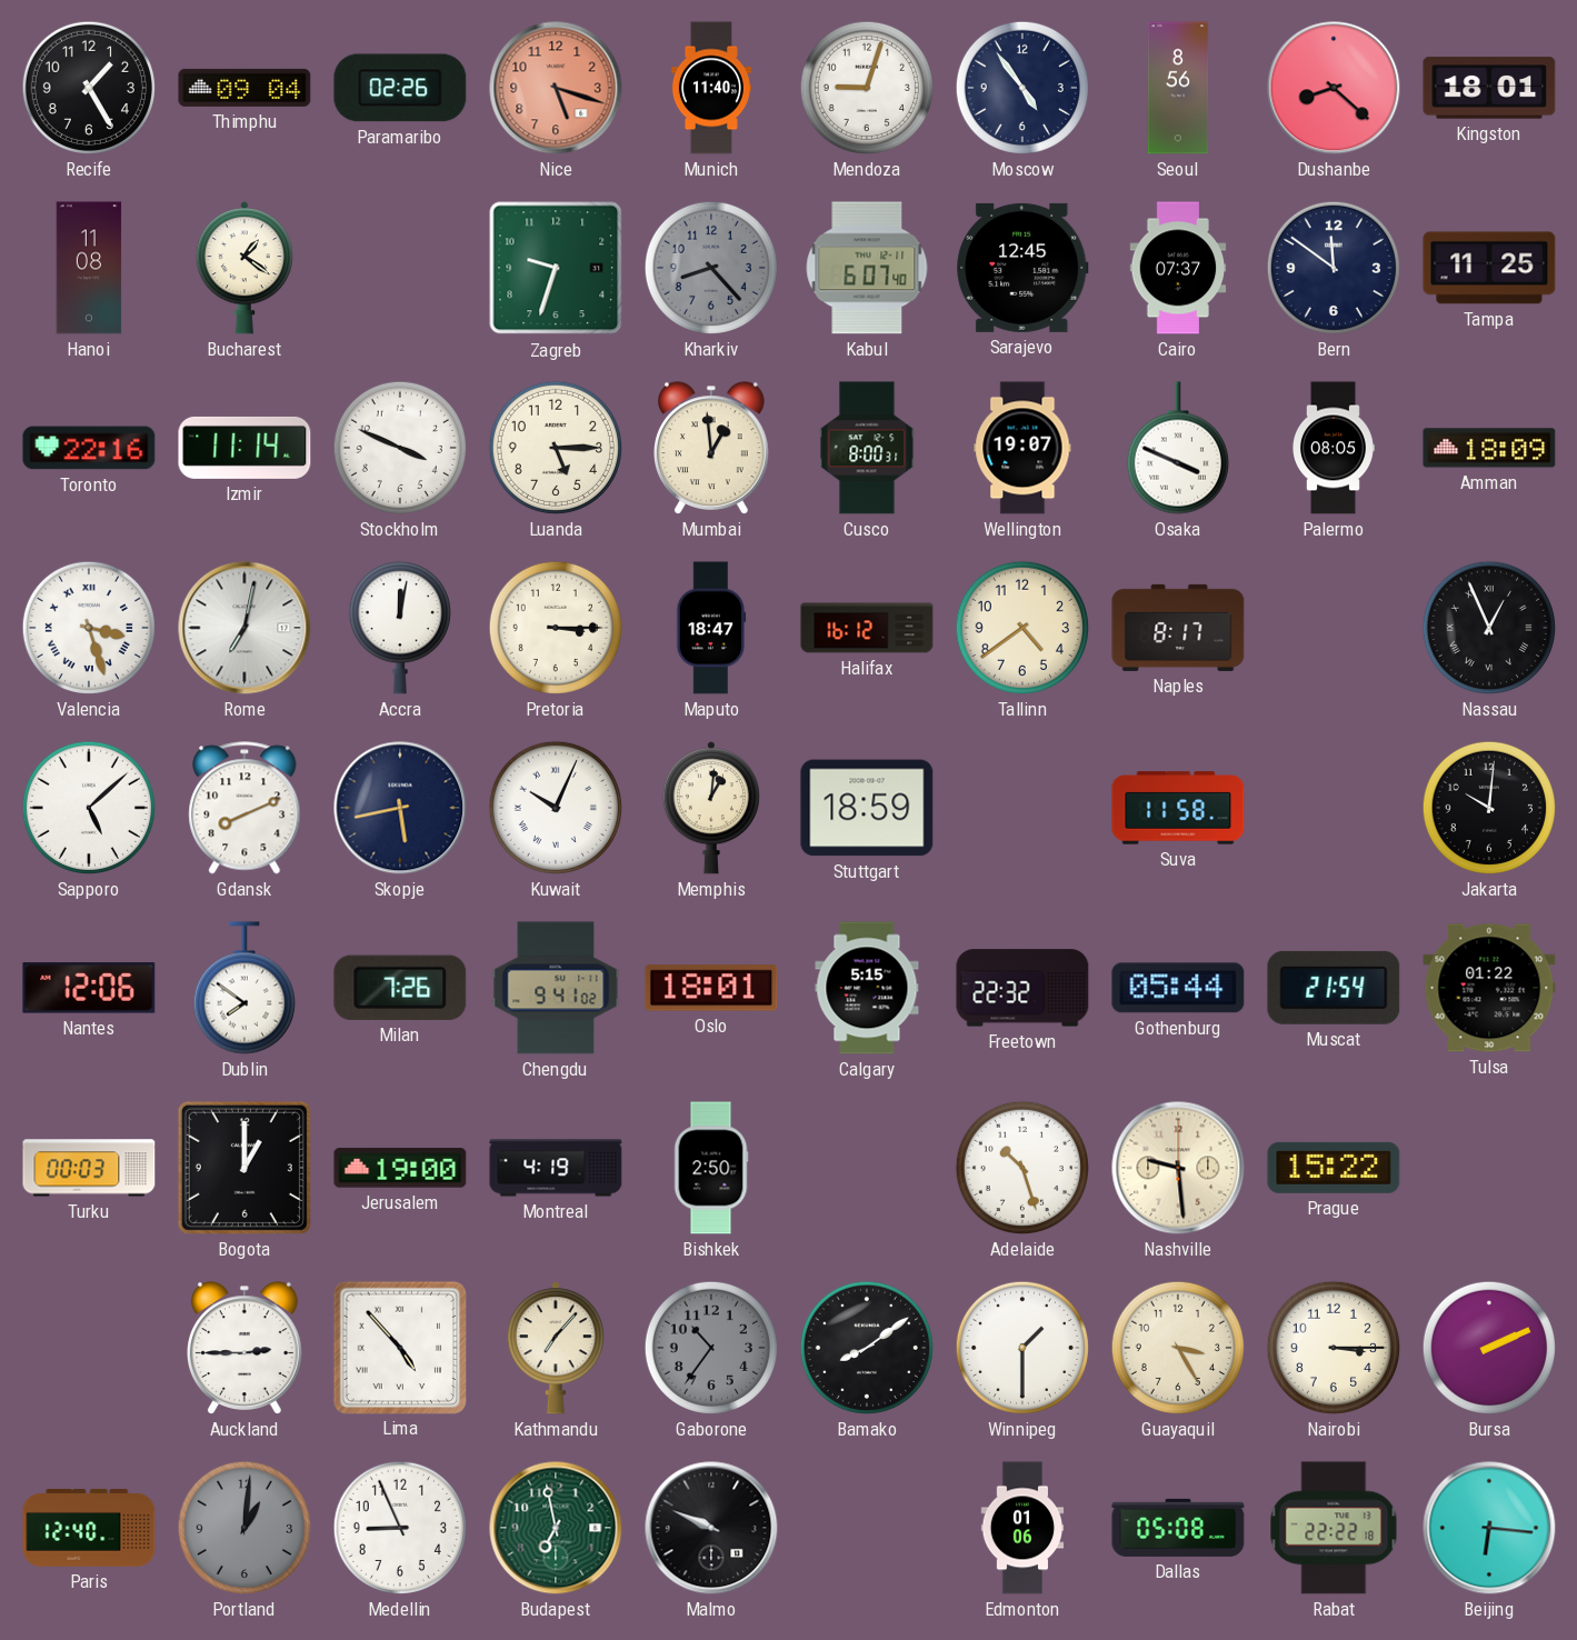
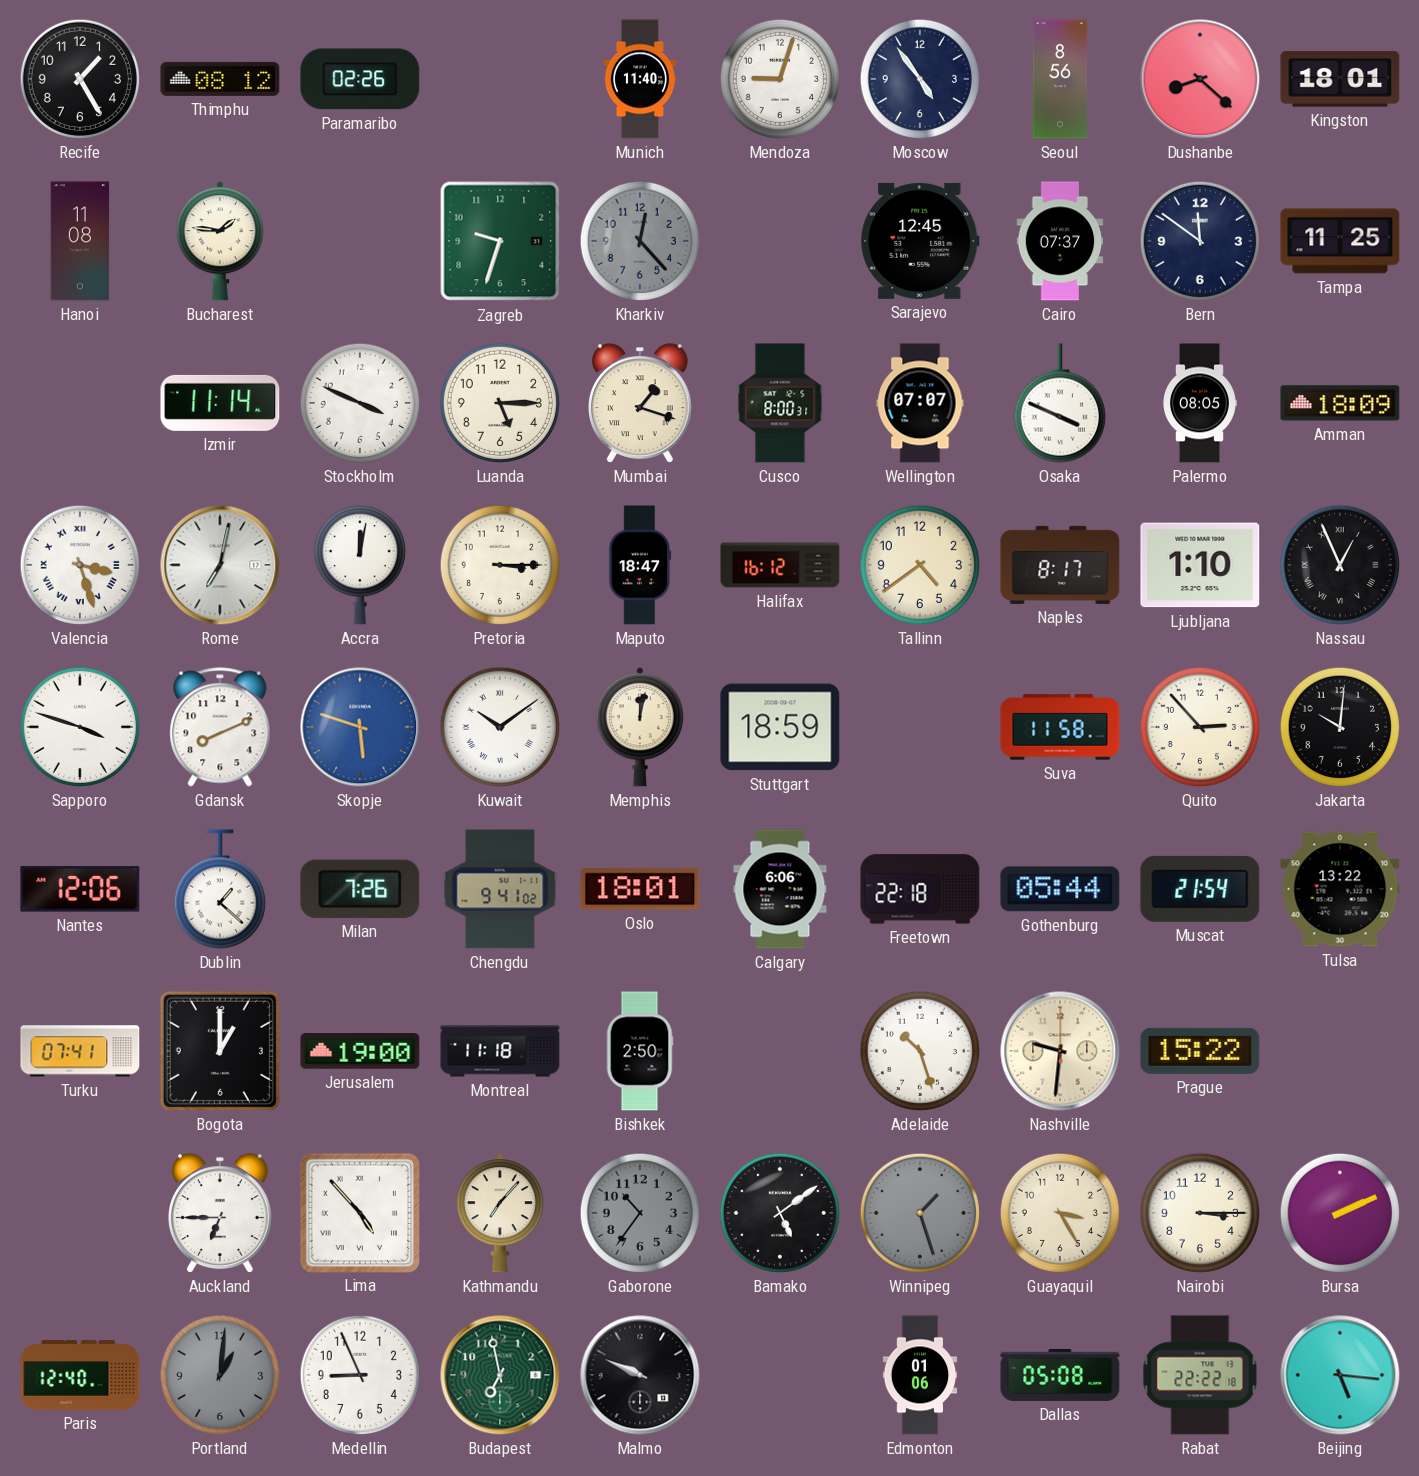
Thimphu: 09:04 -> 08:12 (220, 79)
Nice: 5:18 -> none (556, 88)
Bucharest: 1:21 -> 1:46 (220, 241)
Kharkiv: 8:23 -> 12:23 (640, 241)
Kabul: 6:07 -> none (867, 268)
Toronto: 22:16 -> none (89, 448)
Mumbai: 12:59 -> 1:18 (641, 403)
Wellington: 19:07 -> 07:07 (920, 403)
Ljubljana: none -> 1:10 (1200, 565)
Sapporo: 5:08 -> 3:48 (80, 727)
Skopje: 5:43 -> 5:48 (360, 727)
Skopje dial: navy -> blue (360, 727)
Kuwait: 10:04 -> 10:09 (500, 727)
Memphis: 1:01 -> 12:02 (640, 727)
Quito: none -> 2:53 (1200, 727)
Dublin: 7:51 -> 1:22 (220, 889)
Calgary: 5:15 -> 6:06 (780, 889)
Freetown: 22:32 -> 22:18 (920, 889)
Tulsa: 01:22 -> 13:22 (1340, 889)
Turku: 00:03 -> 07:41 (80, 1051)
Montreal: 4:19 -> 11:18 (500, 1051)
Nashville: 9:29 -> 9:31 (1060, 1051)
Auckland: 2:45 -> 6:45 (221, 1213)
Bamako: 8:09 -> 5:09 (780, 1213)
Winnipeg: 1:30 -> 1:27 (920, 1213)
Winnipeg dial: white -> grey (920, 1213)
Beijing: 6:16 -> 5:16 (1340, 1375)
